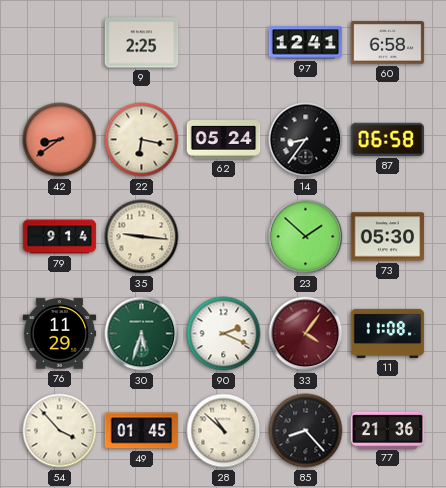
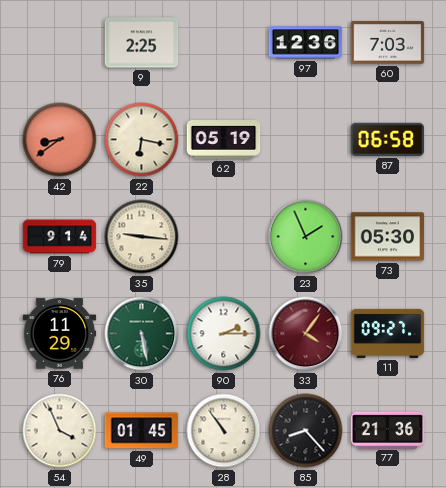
97: 12:41 -> 12:36 (306, 43)
60: 6:58 -> 7:03 (388, 43)
62: 05:24 -> 05:19 (224, 140)
14: 8:36 -> none (306, 140)
23: 1:52 -> 1:56 (306, 237)
30: 5:33 -> 5:28 (142, 334)
90: 2:19 -> 2:15 (224, 334)
11: 11:08 -> 09:27 (388, 333)
54: 3:53 -> 3:56 (60, 431)
28: 10:52 -> 10:54 (224, 431)
